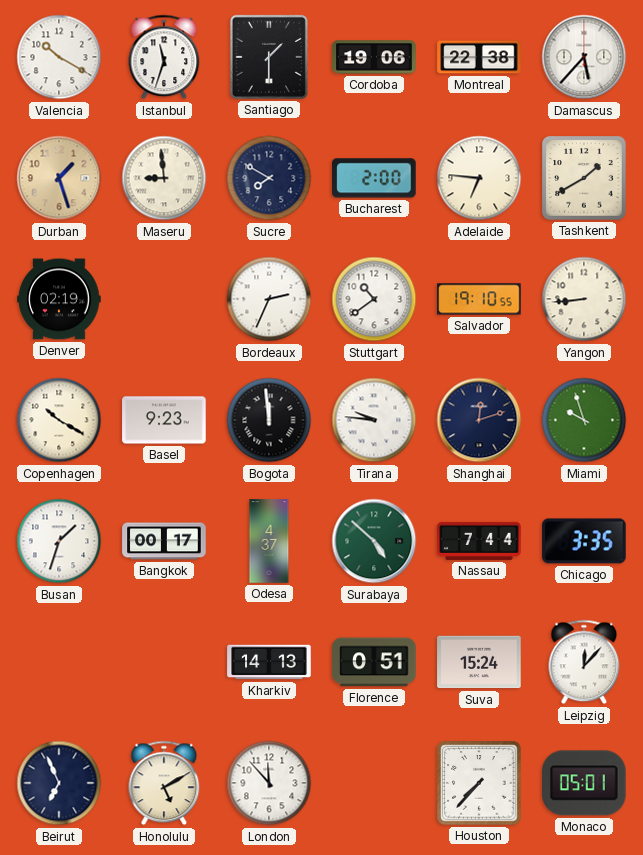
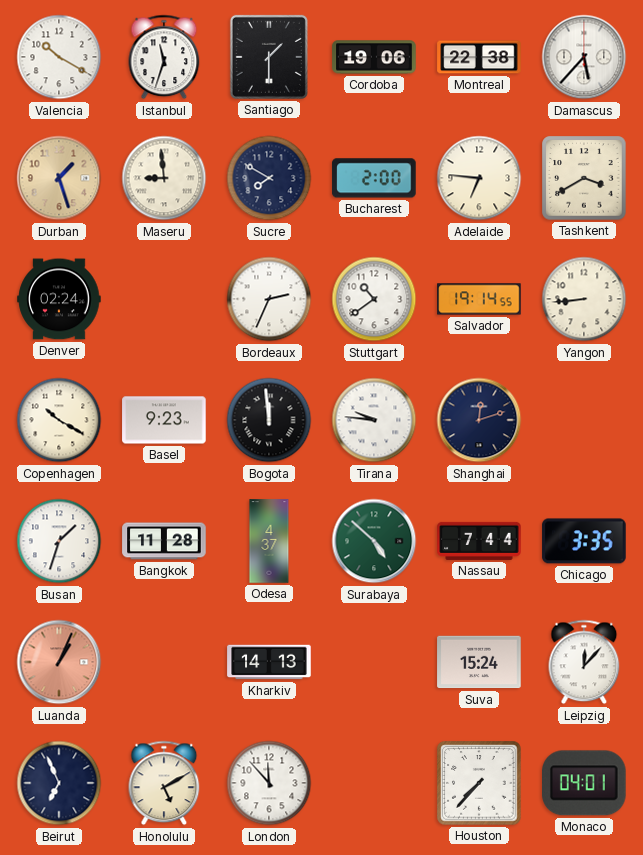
Tashkent: 1:40 -> 3:40 (584, 178)
Denver: 02:19 -> 02:24 (59, 299)
Salvador: 19:10 -> 19:14 (479, 299)
Miami: 9:57 -> none (584, 420)
Bangkok: 00:17 -> 11:28 (164, 541)
Luanda: none -> 1:04 (59, 662)
Florence: 0:51 -> none (374, 662)
Monaco: 05:01 -> 04:01 (585, 783)
